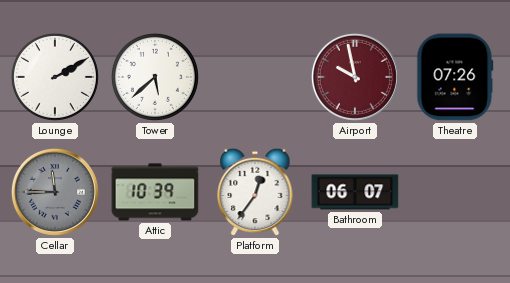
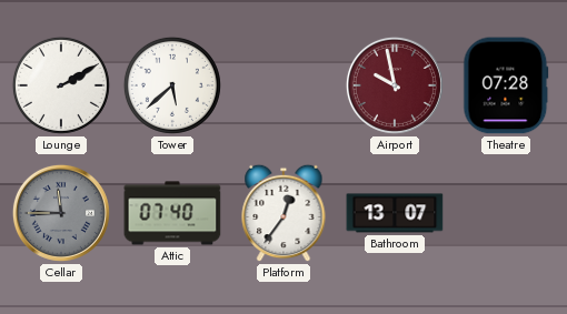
Theatre: 07:26 -> 07:28 (506, 85)
Attic: 10:39 -> 07:40 (172, 213)
Bathroom: 06:07 -> 13:07 (395, 213)
